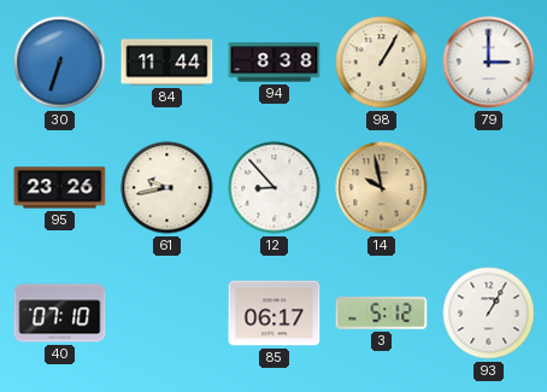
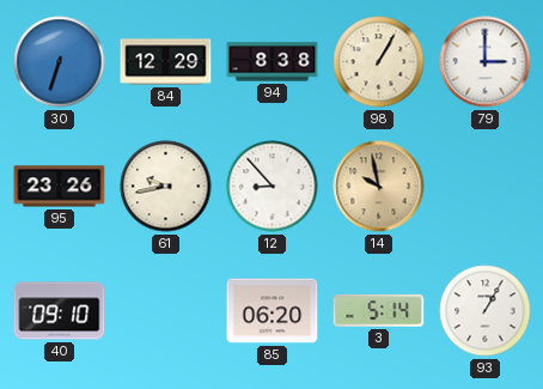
84: 11:44 -> 12:29 (166, 62)
40: 07:10 -> 09:10 (60, 311)
85: 06:17 -> 06:20 (273, 311)
3: 5:12 -> 5:14 (379, 310)
